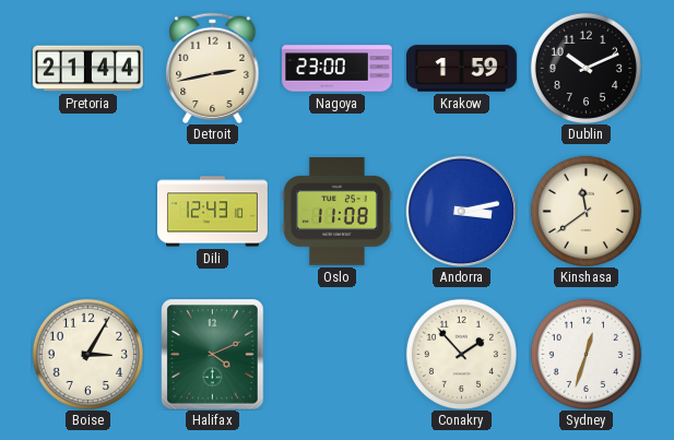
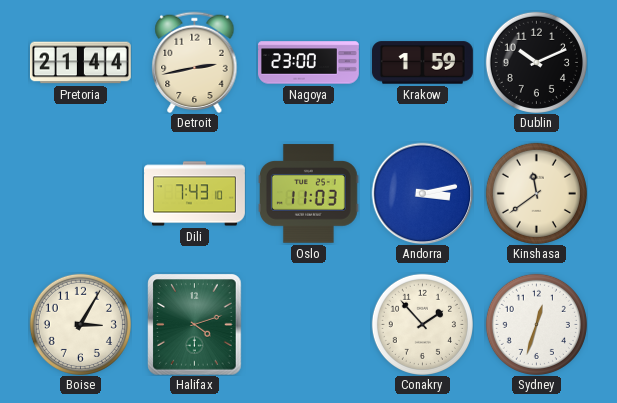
Dili: 12:43 -> 7:43 (195, 194)
Oslo: 11:08 -> 11:03 (308, 194)
Halifax: 4:11 -> 4:12 (195, 324)
